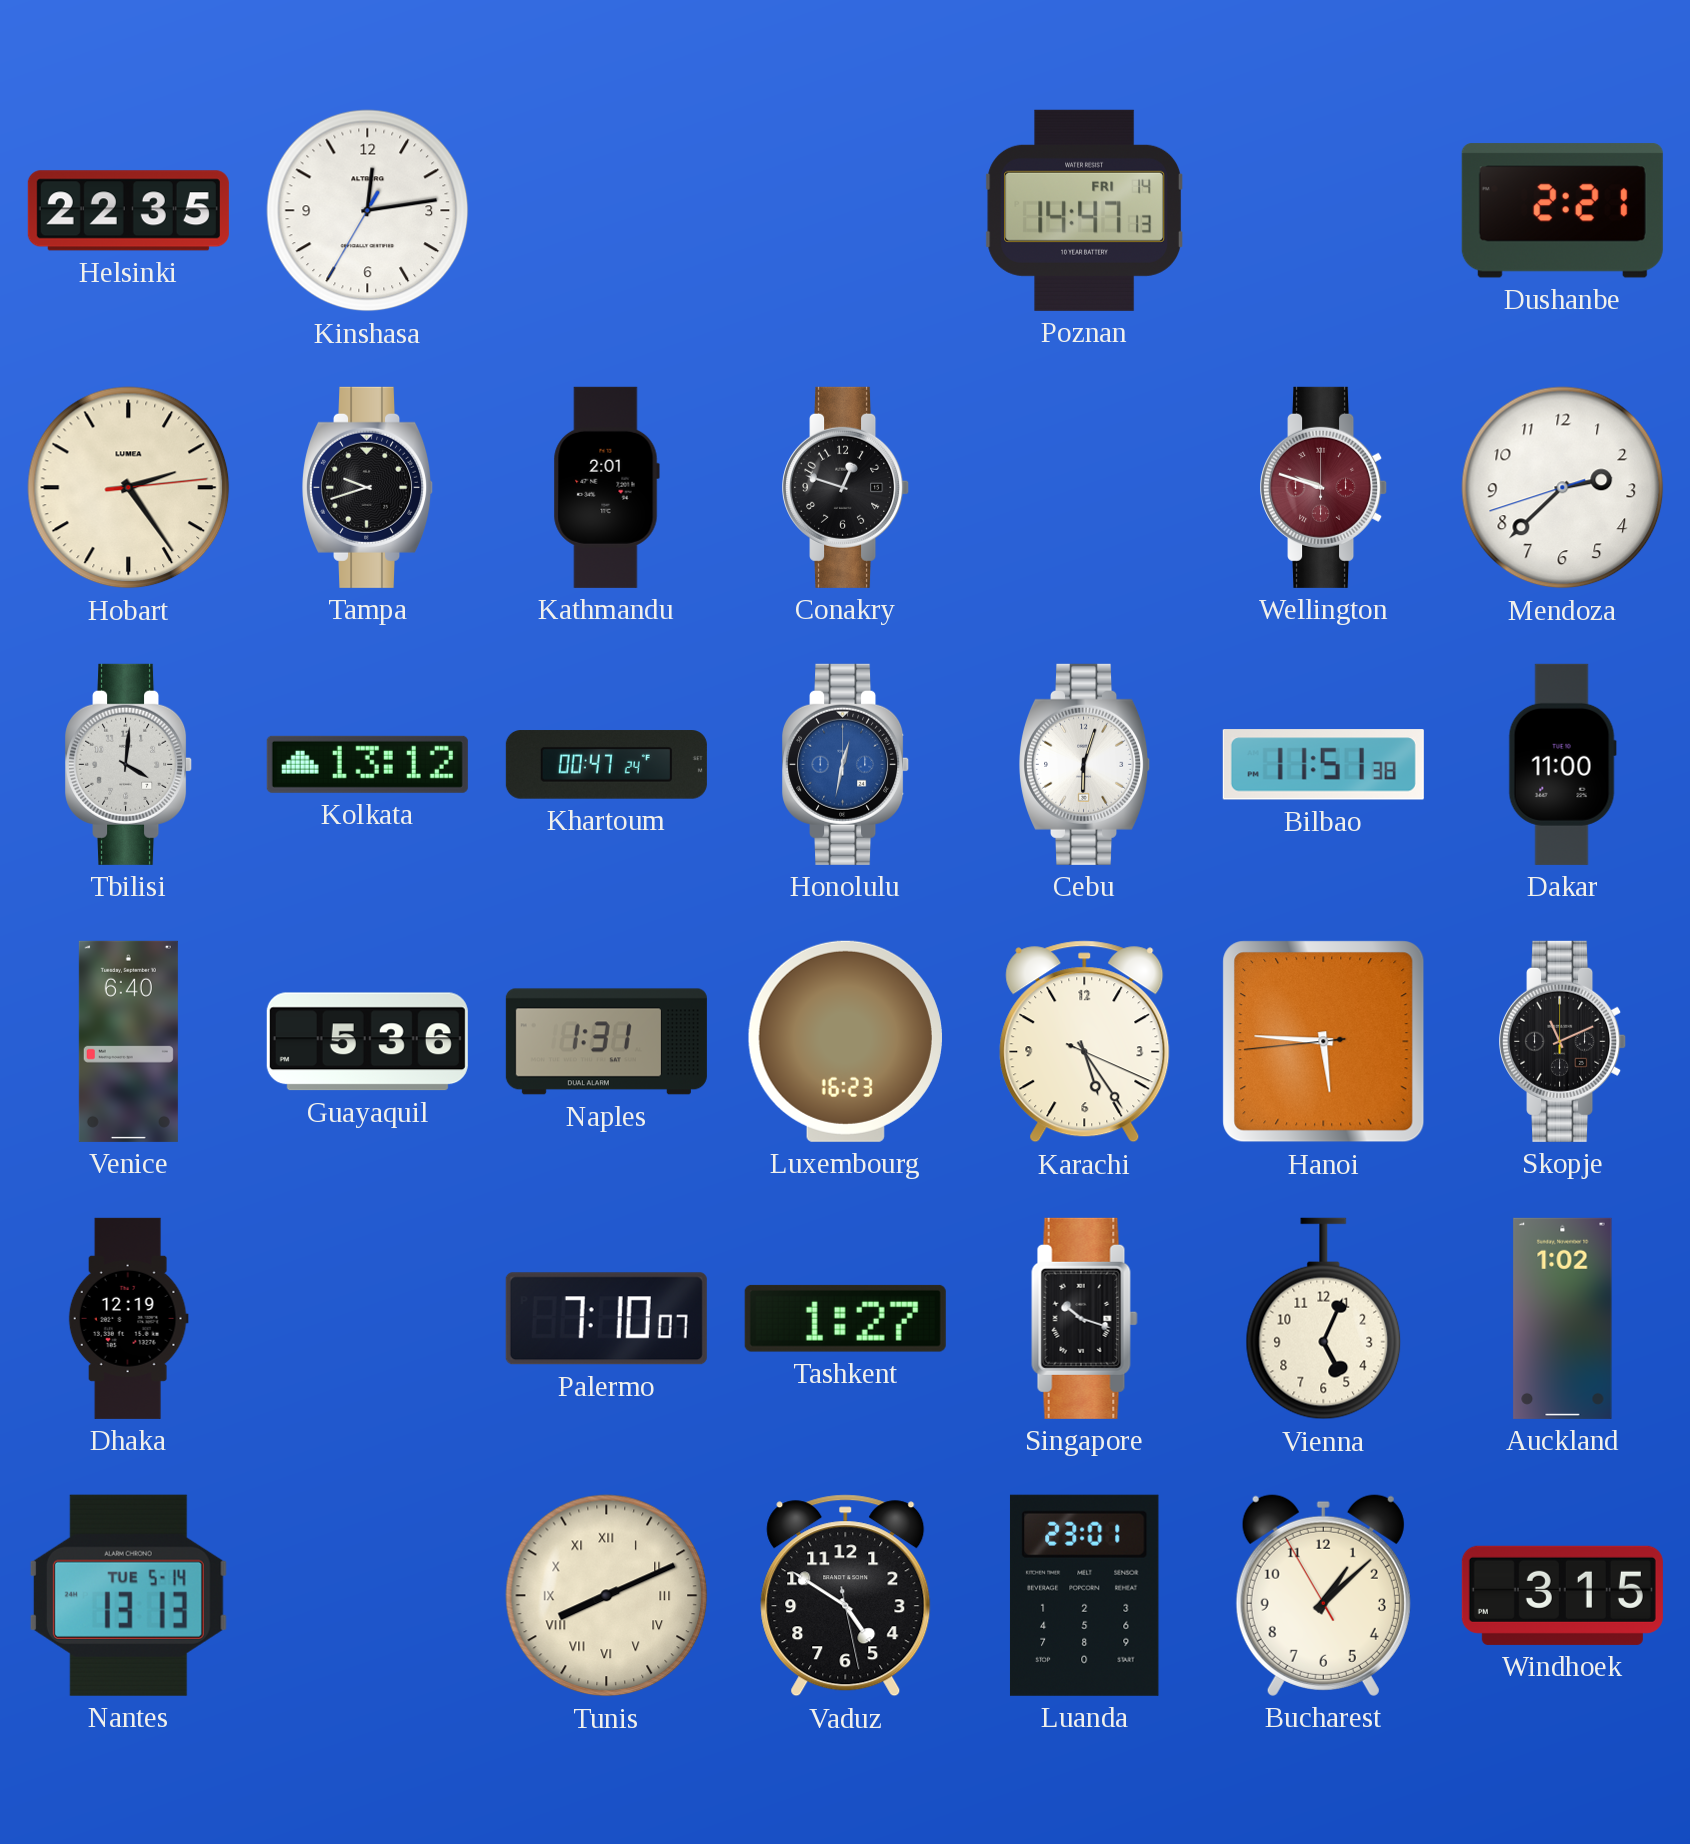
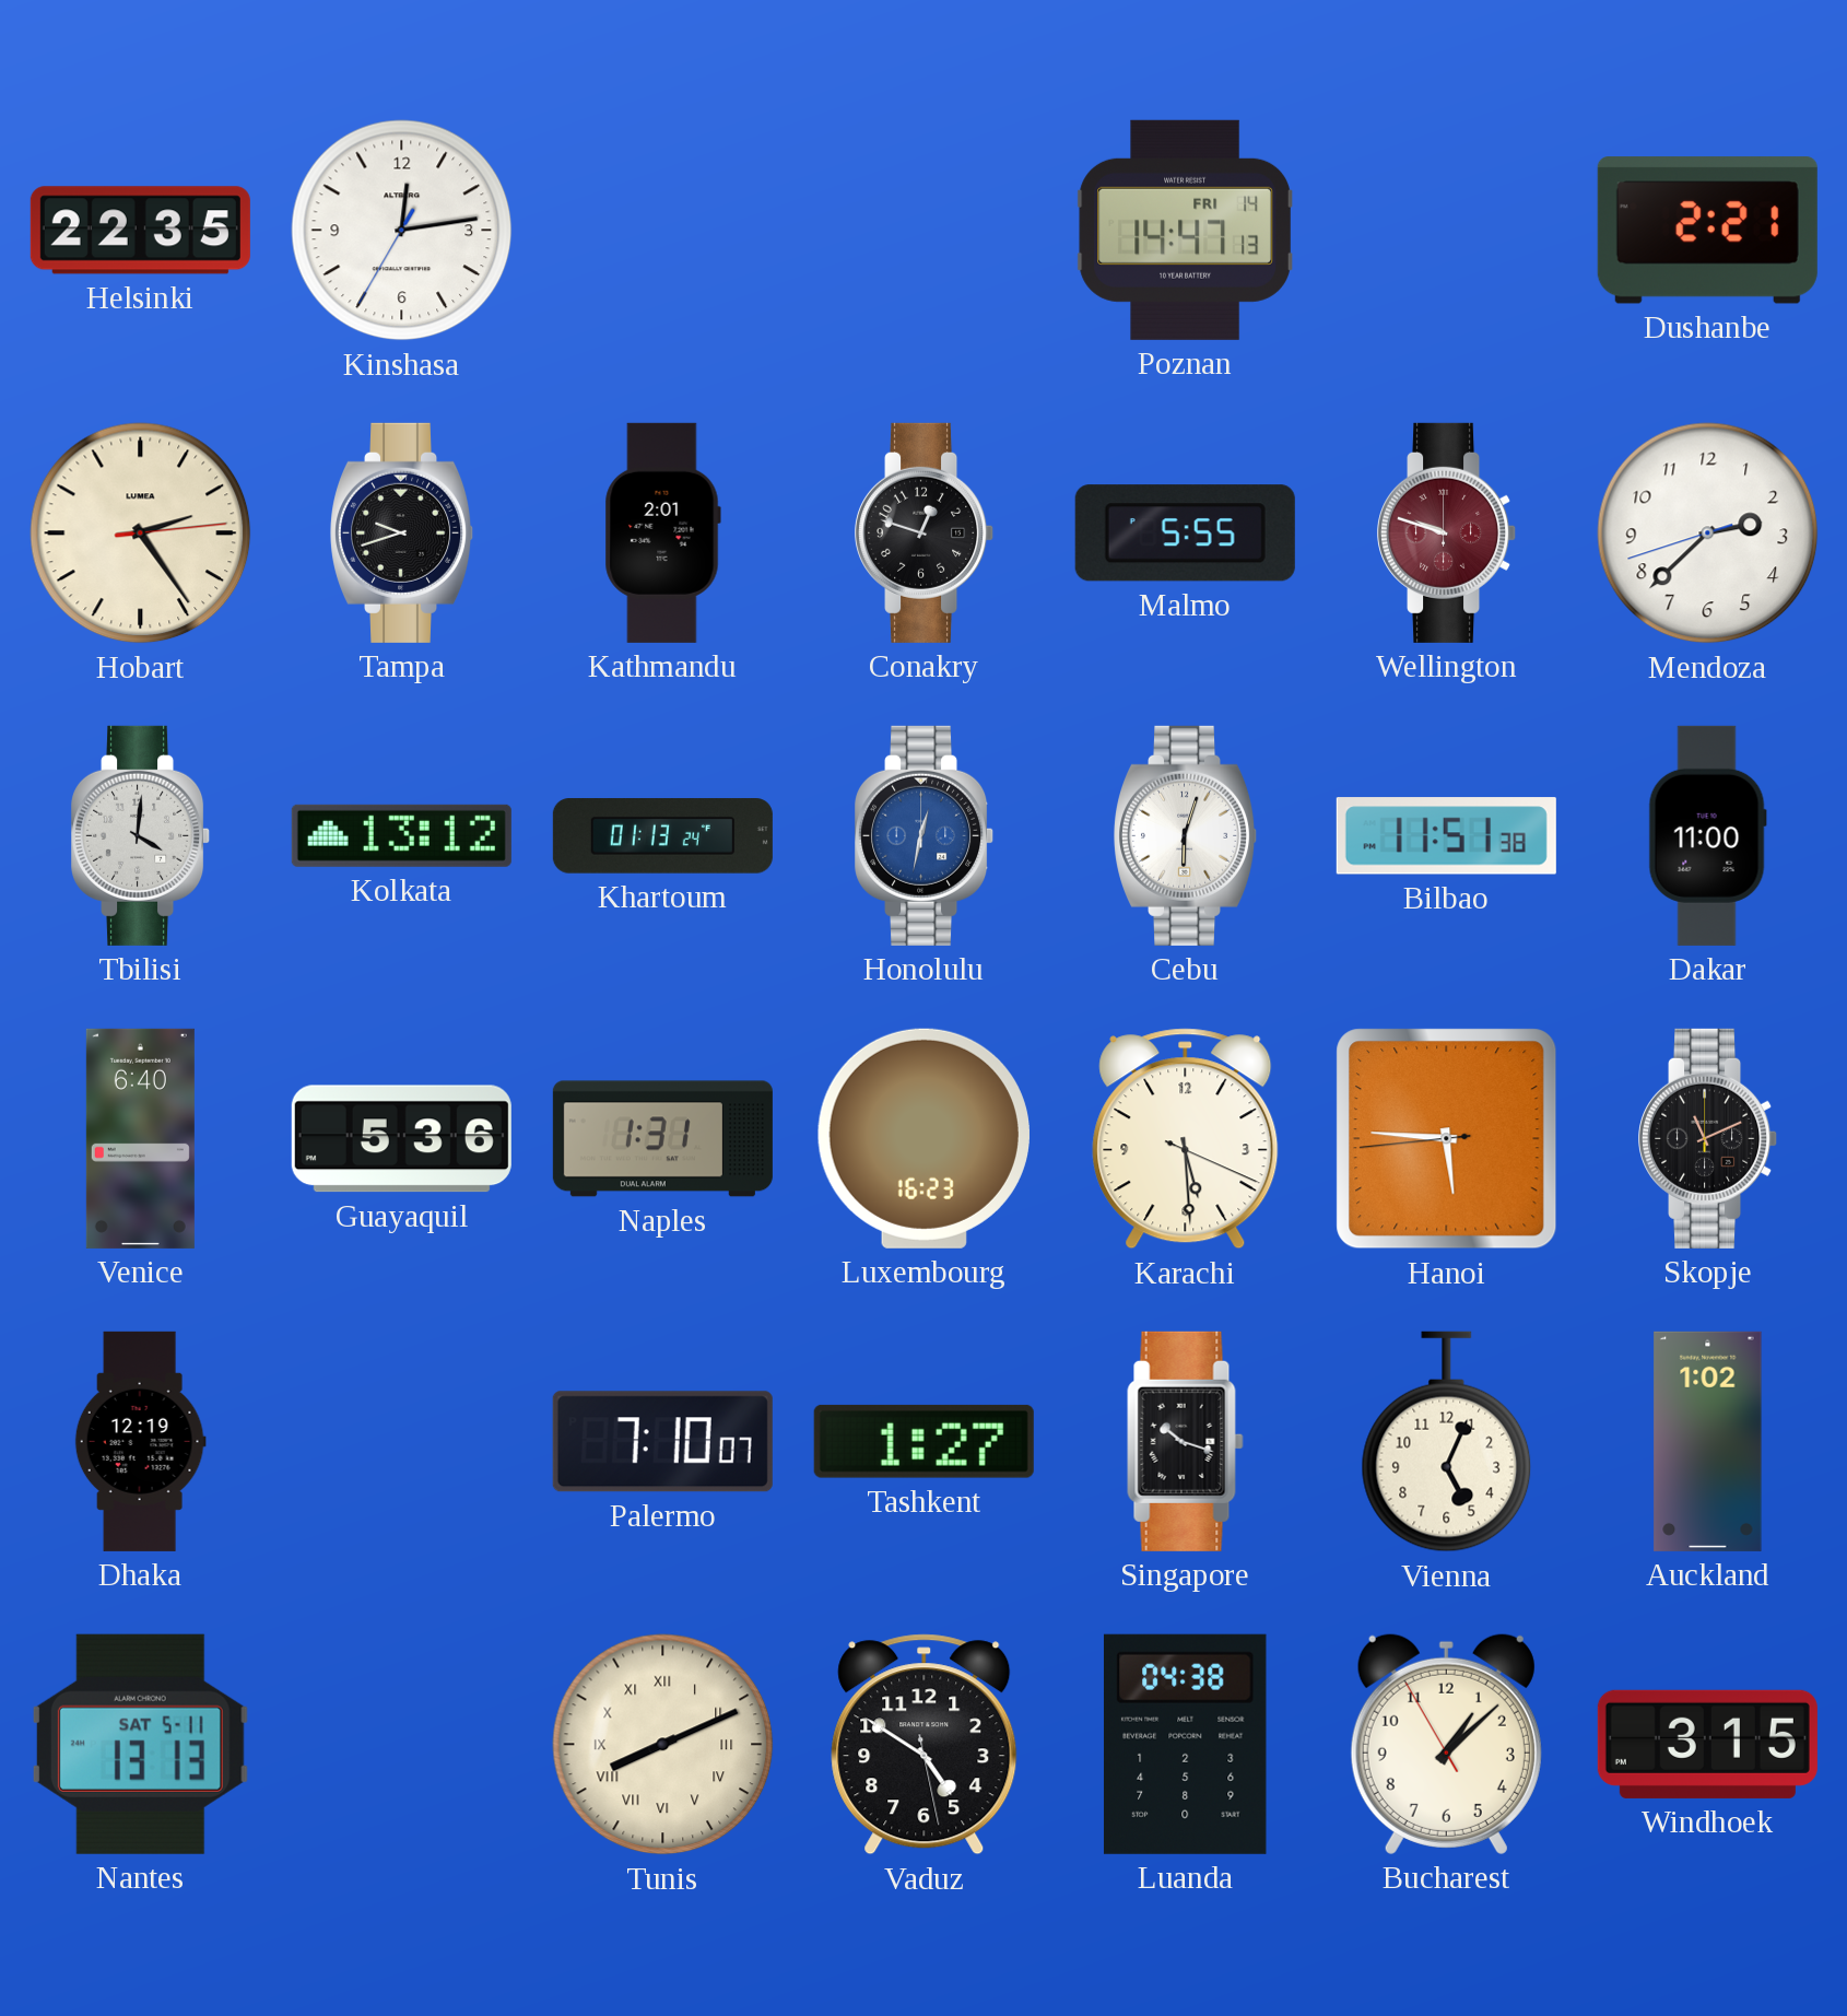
Malmo: none -> 5:55 (1185, 534)
Khartoum: 00:47 -> 01:13 (662, 836)
Karachi: 5:24 -> 5:29 (1186, 1139)
Nantes date: TUE 5-14 -> SAT 5-11 (140, 1744)
Luanda: 23:01 -> 04:38 (1185, 1744)
